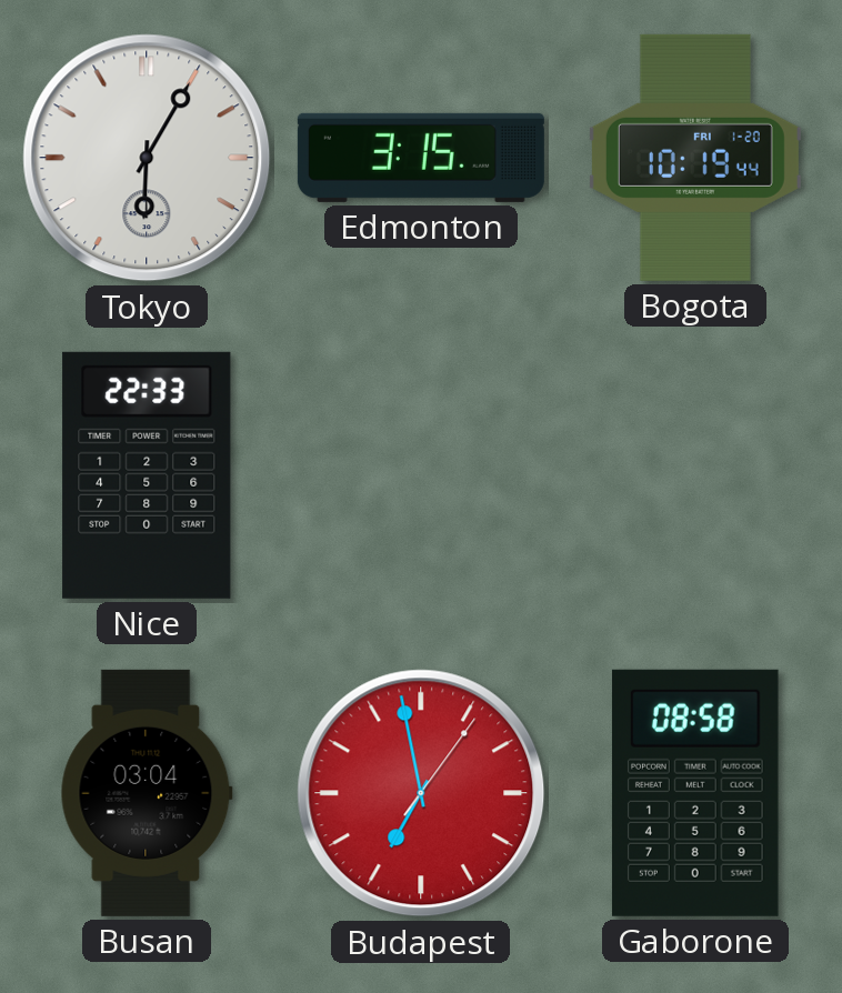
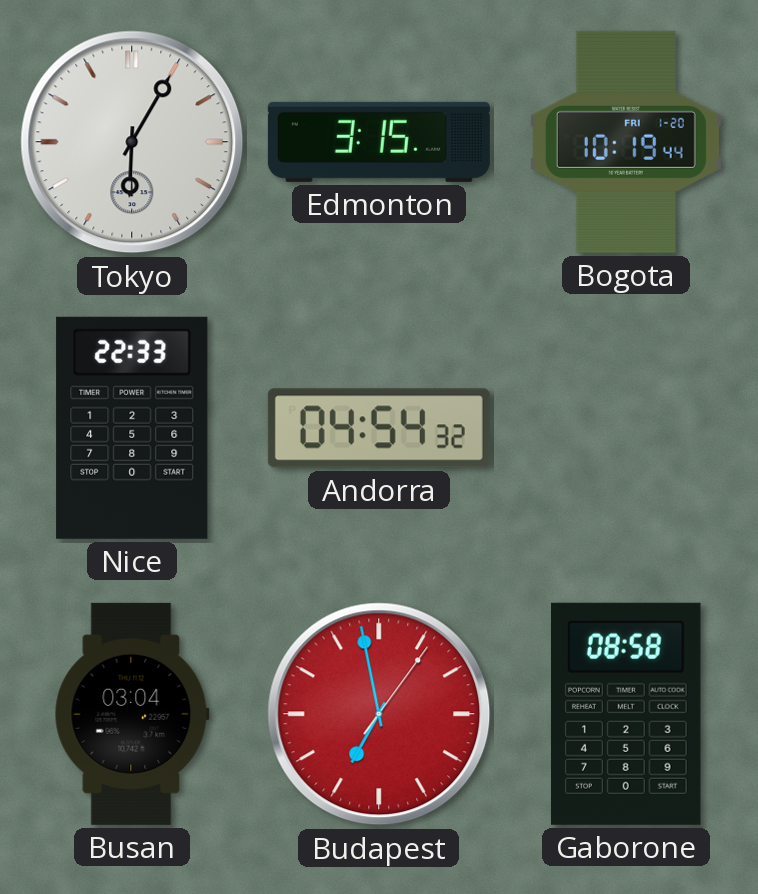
Andorra: none -> 04:54 (379, 428)
